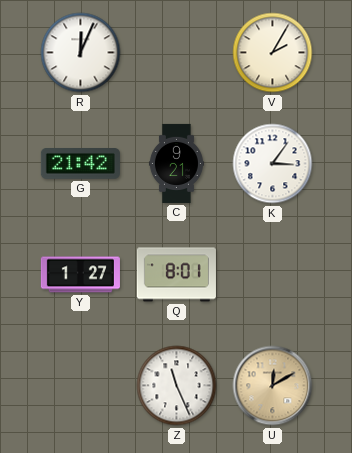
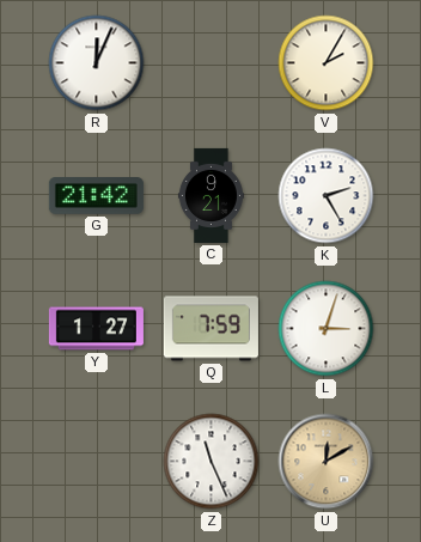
K: 3:06 -> 2:25 (327, 196)
Q: 8:01 -> 7:59 (210, 329)
L: none -> 3:03 (327, 329)
